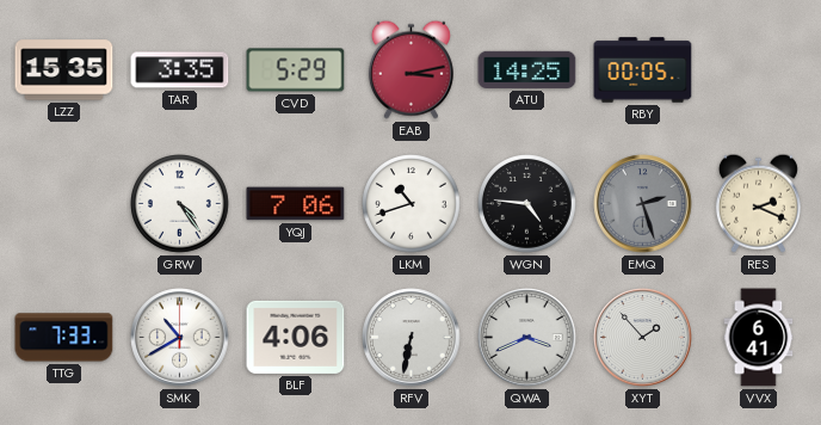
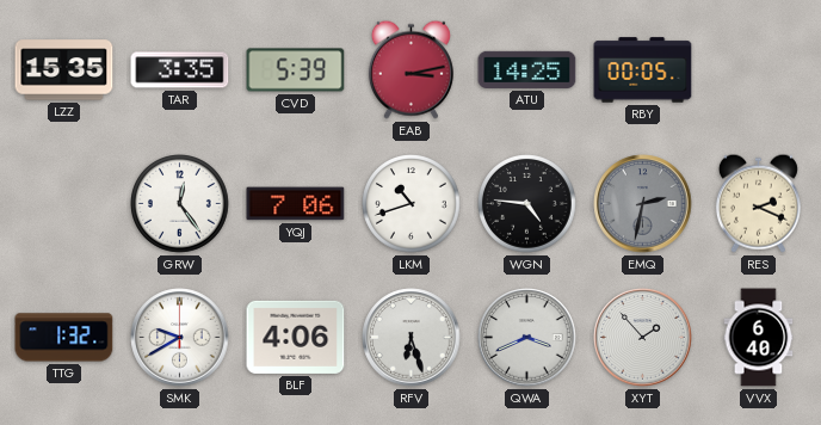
CVD: 5:29 -> 5:39 (296, 70)
GRW: 4:24 -> 12:24 (180, 204)
EMQ: 2:27 -> 2:32 (643, 204)
TTG: 7:33 -> 1:32 (64, 338)
SMK: 10:40 -> 9:40 (180, 338)
RFV: 6:32 -> 6:27 (412, 338)
VVX: 6:41 -> 6:40 (759, 338)
